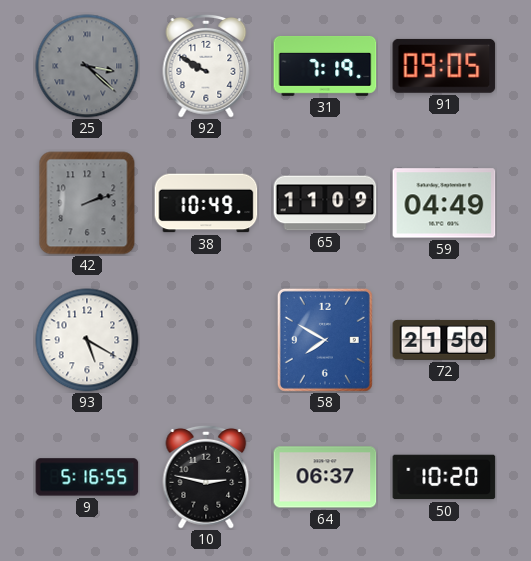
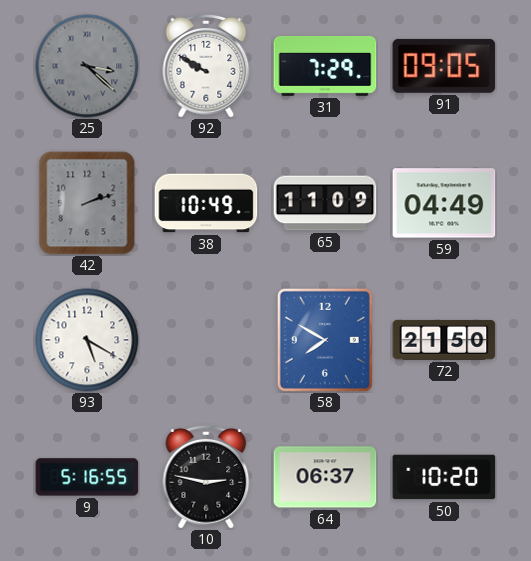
31: 7:19 -> 7:29 (325, 66)
